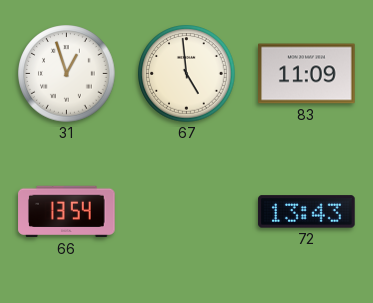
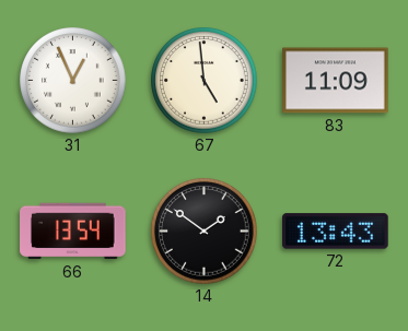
31: 12:57 -> 12:56 (73, 81)
14: none -> 1:51 (205, 232)
